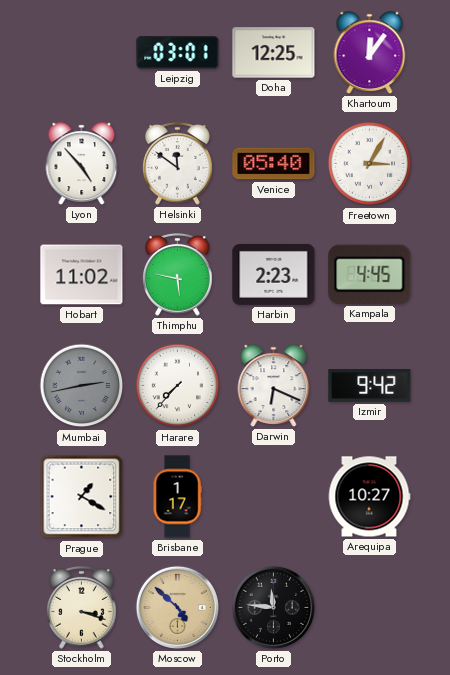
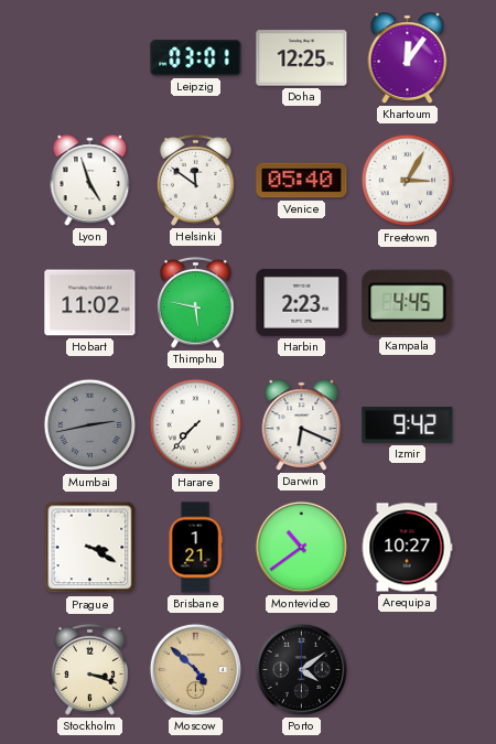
Lyon: 4:53 -> 4:57 (90, 181)
Prague: 1:20 -> 3:20 (90, 548)
Brisbane: 1:17 -> 1:21 (195, 548)
Montevideo: none -> 10:39 (301, 547)
Porto: 11:46 -> 4:09 (301, 669)
